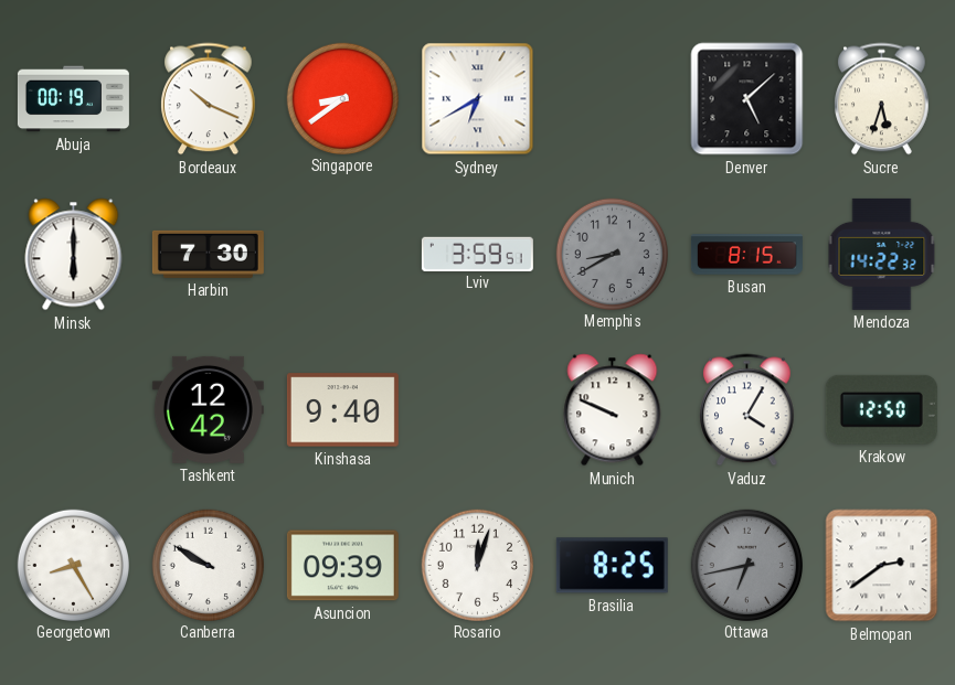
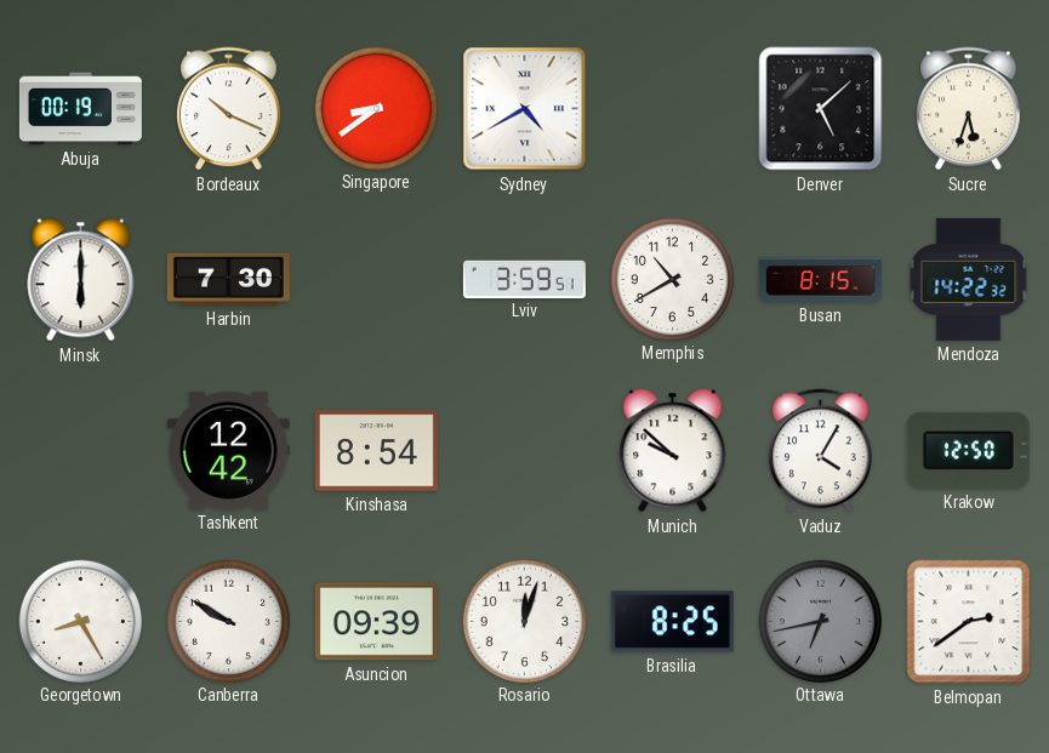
Sydney: 6:40 -> 4:40 (525, 109)
Memphis: 8:40 -> 10:40 (672, 279)
Memphis dial: grey -> white (672, 279)
Kinshasa: 9:40 -> 8:54 (376, 451)
Munich: 9:49 -> 9:52 (673, 451)
